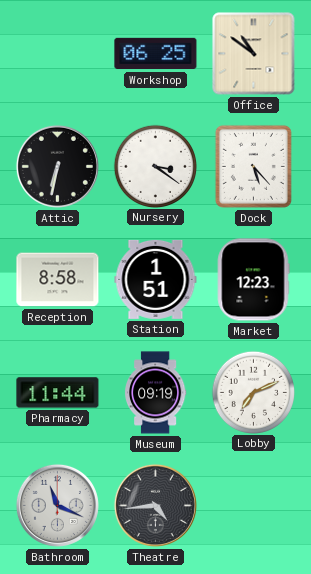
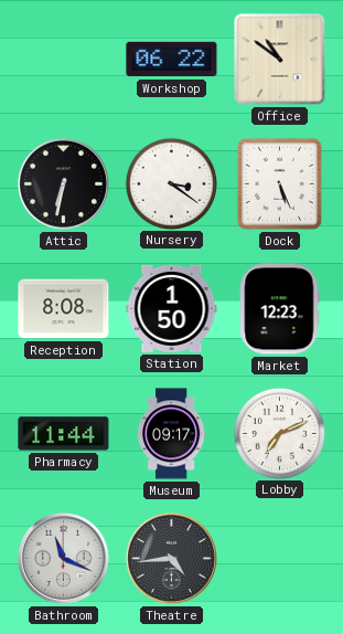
Workshop: 06:25 -> 06:22 (172, 60)
Dock: 5:23 -> 5:26 (279, 183)
Reception: 8:58 -> 8:08 (64, 309)
Station: 1:51 -> 1:50 (172, 308)
Museum: 09:19 -> 09:17 (171, 434)
